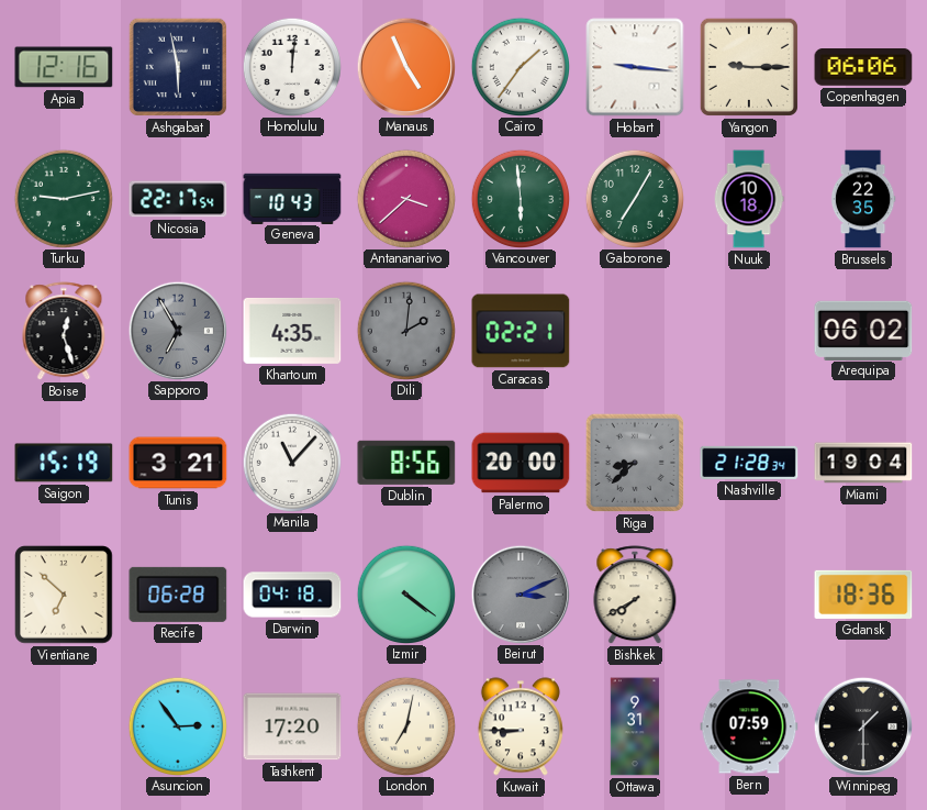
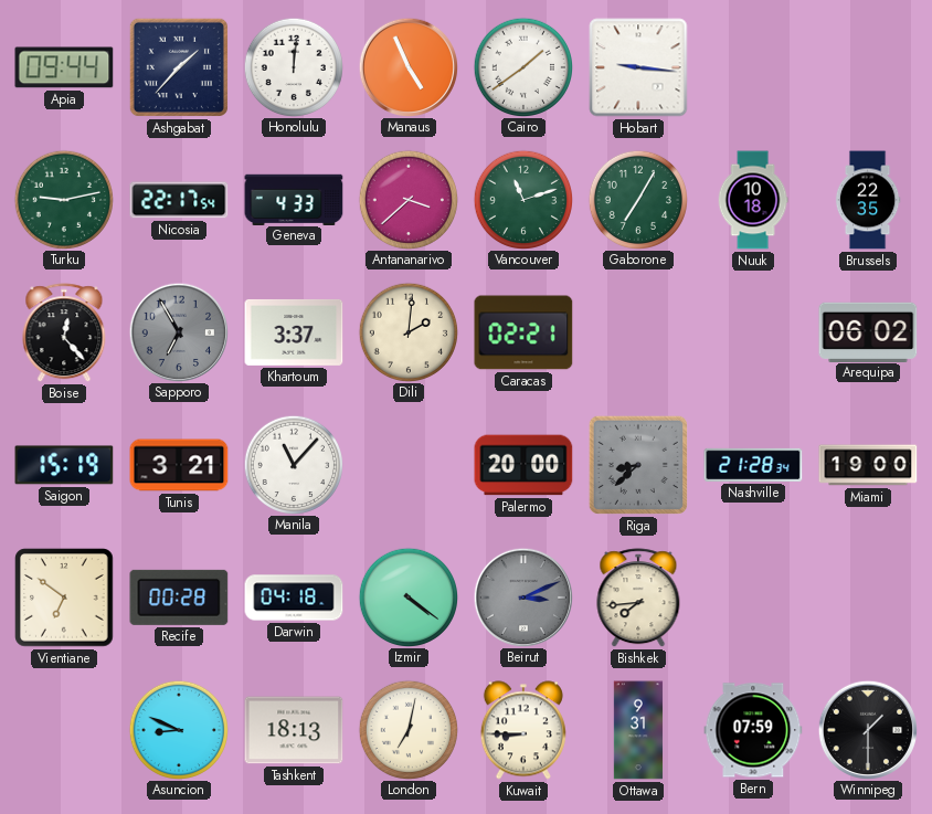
Apia: 12:16 -> 09:44 (64, 67)
Ashgabat: 5:58 -> 1:37 (179, 67)
Cairo: 1:36 -> 1:39 (522, 66)
Yangon: 9:15 -> none (749, 67)
Copenhagen: 06:06 -> none (863, 67)
Geneva: 10:43 -> 4:33 (294, 199)
Vancouver: 5:59 -> 11:12 (522, 199)
Boise: 12:27 -> 12:23 (64, 334)
Khartoum: 4:35 -> 3:37 (294, 332)
Dili dial: grey -> cream (407, 331)
Dublin: 8:56 -> none (406, 463)
Miami: 19:04 -> 19:00 (868, 465)
Vientiane: 6:52 -> 6:51 (64, 598)
Recife: 06:28 -> 00:28 (179, 598)
Bishkek: 7:40 -> 7:44 (638, 599)
Gdansk: 18:36 -> none (863, 595)
Asuncion: 2:54 -> 8:49 (178, 729)
Tashkent: 17:20 -> 18:13 (294, 730)
